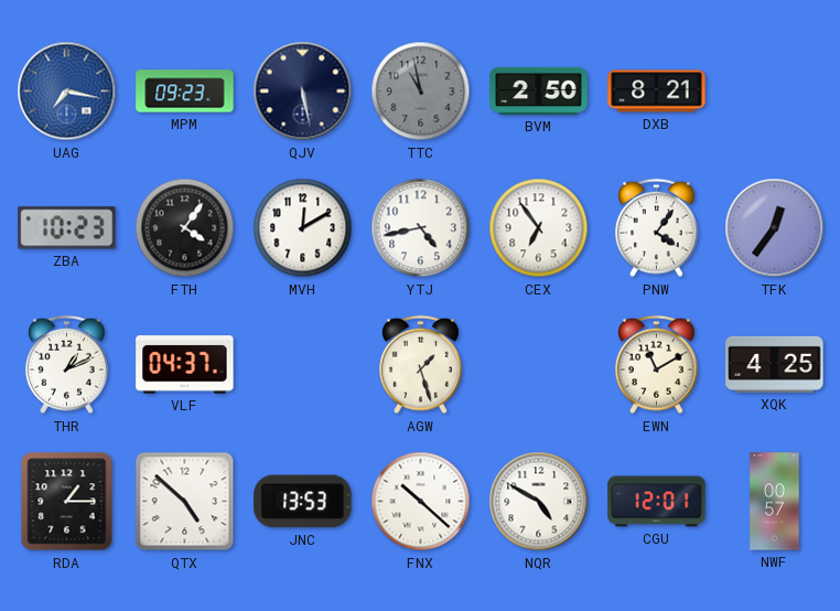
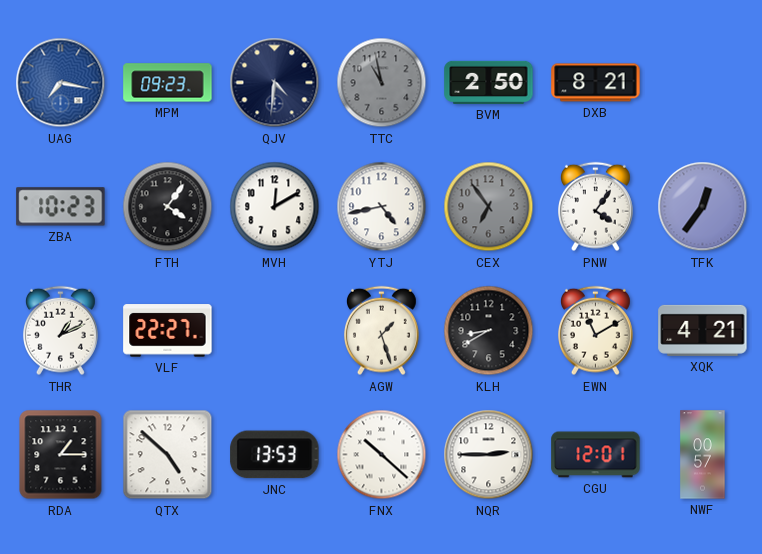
QJV: 5:28 -> 4:31 (275, 83)
CEX dial: white -> grey (489, 207)
VLF: 04:37 -> 22:27 (168, 331)
KLH: none -> 8:40 (489, 331)
XQK: 4:25 -> 4:21 (703, 330)
NQR: 4:50 -> 2:45 (489, 455)
